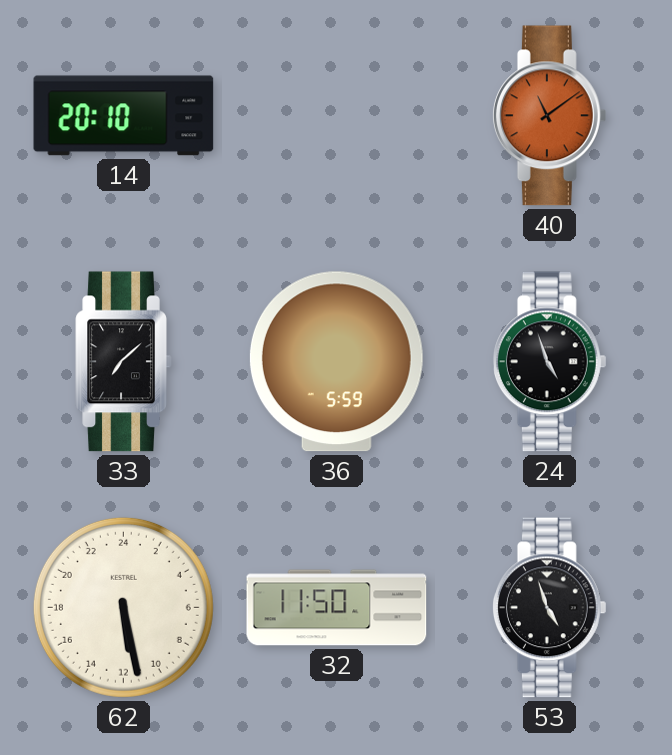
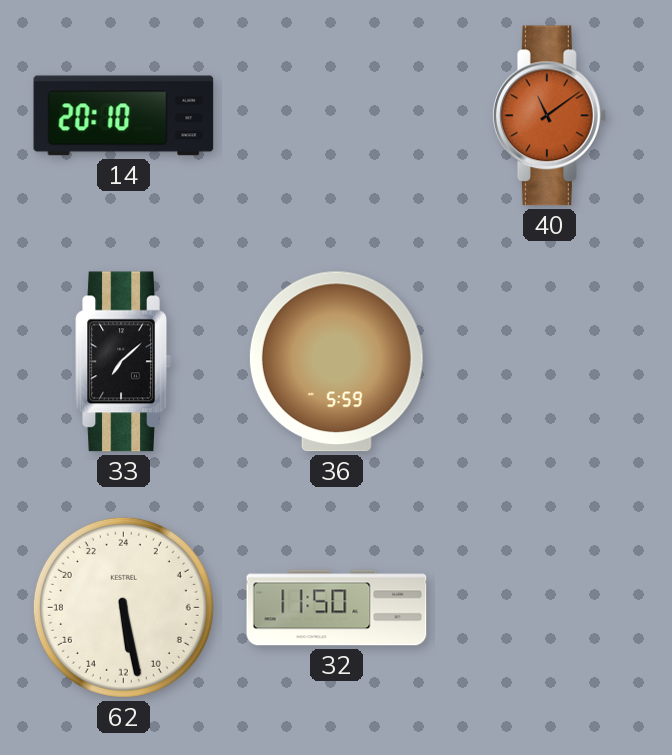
24: 4:57 -> none (549, 362)
53: 4:57 -> none (549, 608)
